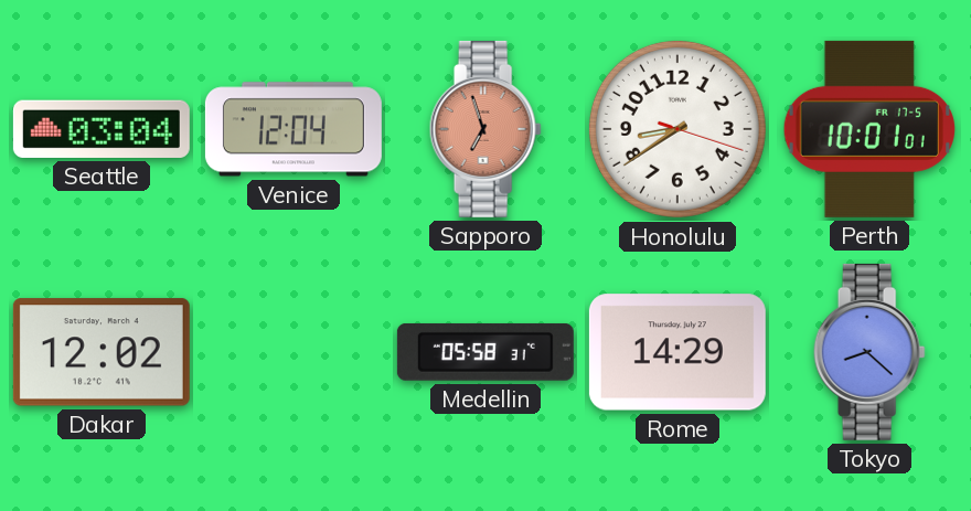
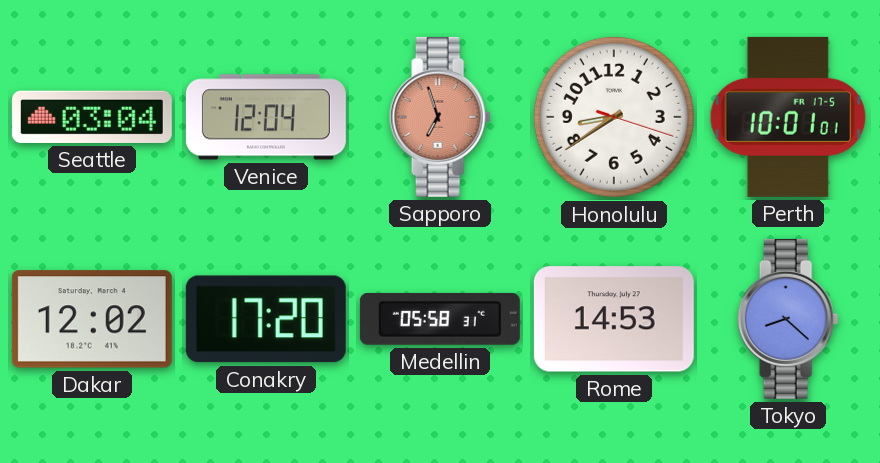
Conakry: none -> 17:20 (266, 319)
Rome: 14:29 -> 14:53 (614, 319)
